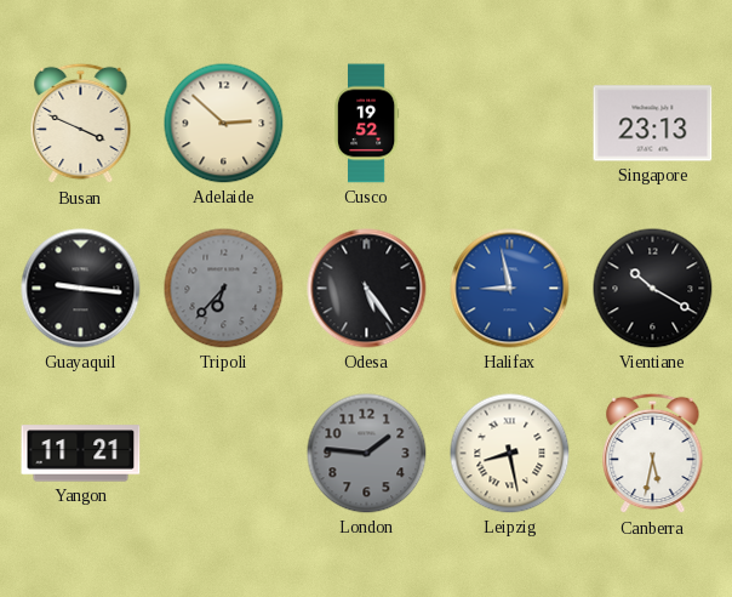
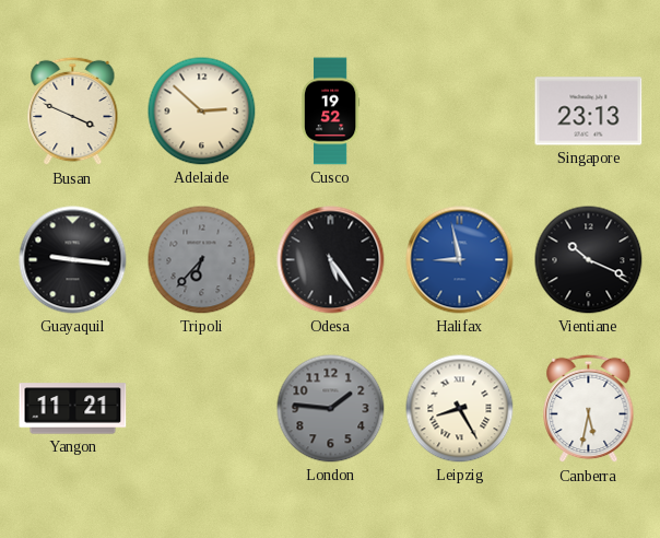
Vientiane: 10:20 -> 10:19 (589, 260)
Leipzig: 8:28 -> 8:25 (460, 409)
